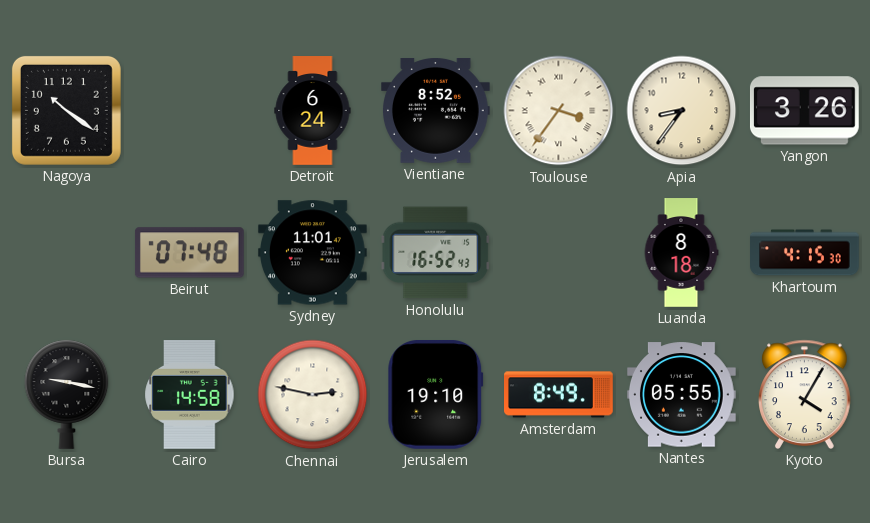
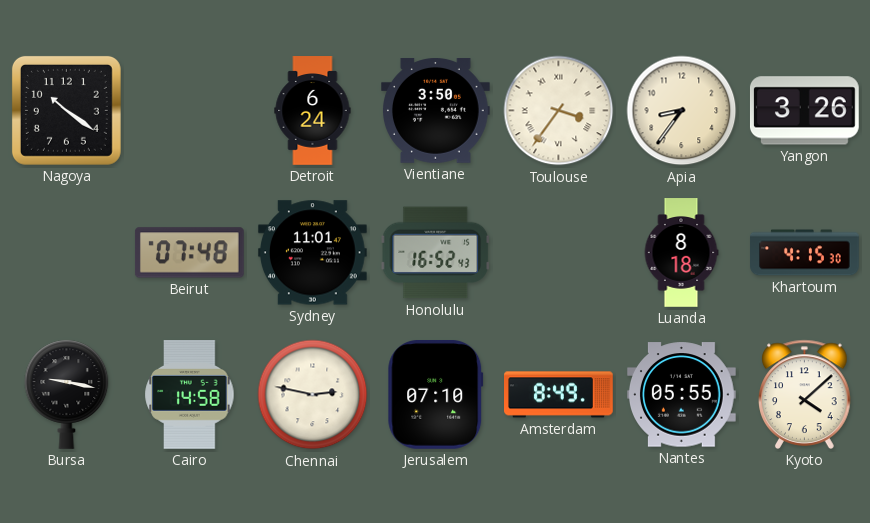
Vientiane: 8:52 -> 3:50 (436, 111)
Jerusalem: 19:10 -> 07:10 (436, 395)
Kyoto: 4:05 -> 4:08 (805, 394)
